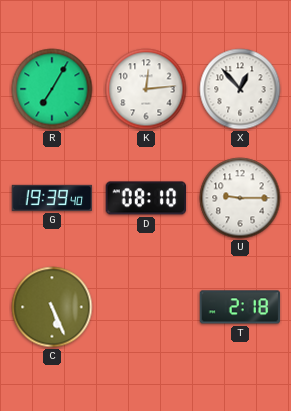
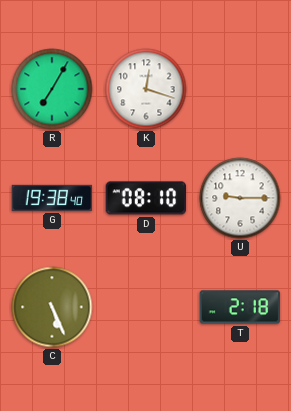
K: 12:14 -> 12:18 (146, 89)
X: 12:53 -> none (240, 89)
G: 19:39 -> 19:38 (52, 198)
